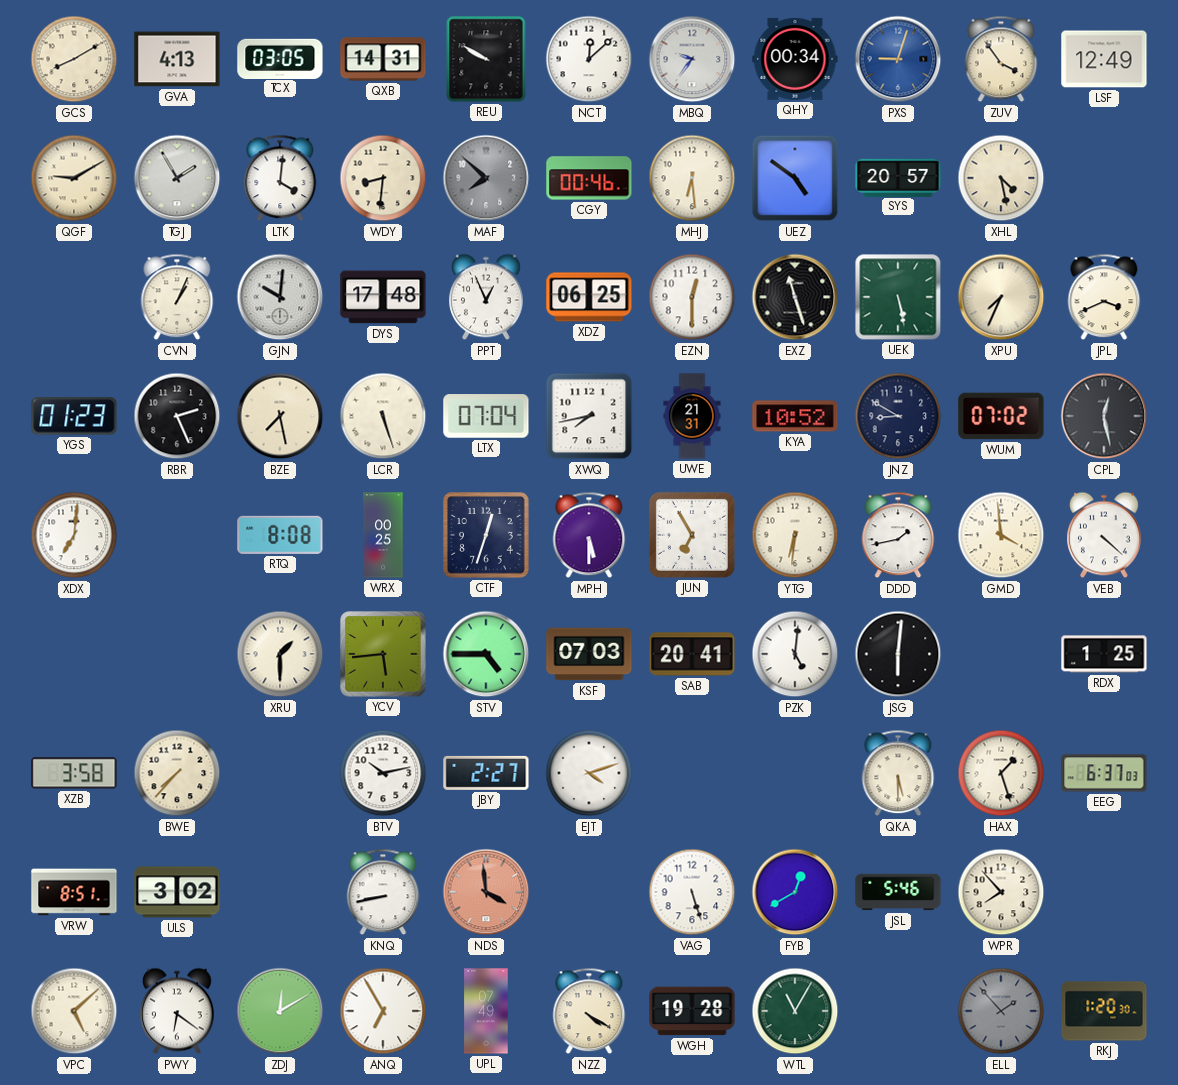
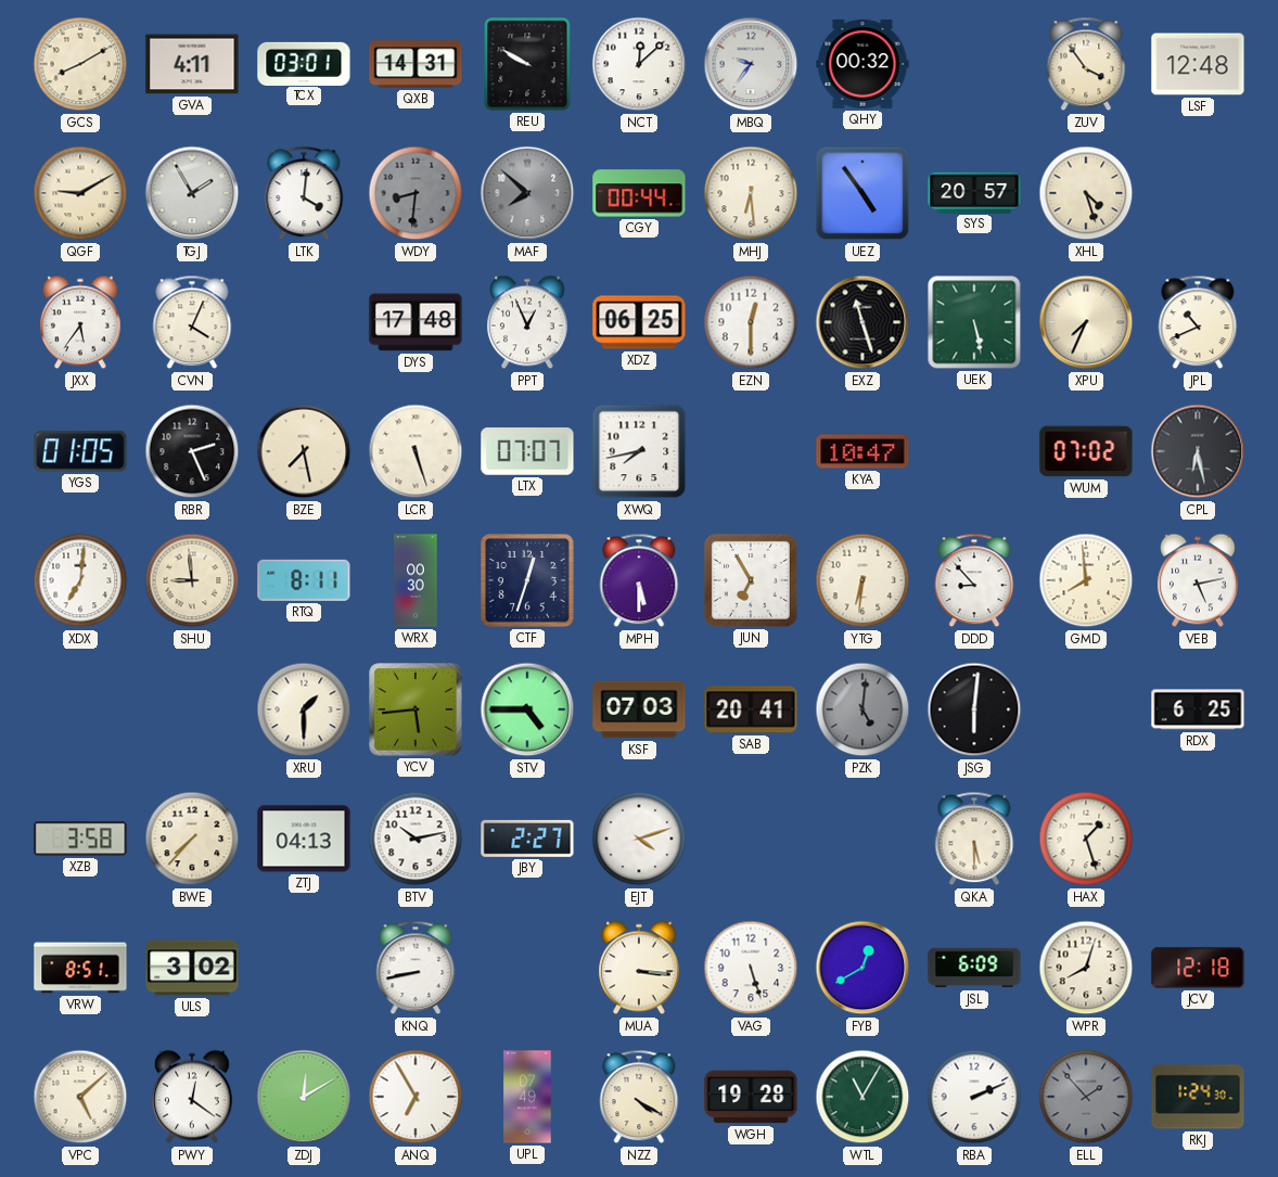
GVA: 4:13 -> 4:11 (192, 64)
TCX: 03:05 -> 03:01 (304, 63)
QHY: 00:34 -> 00:32 (862, 64)
PXS: 9:03 -> none (898, 59)
LSF: 12:49 -> 12:48 (1198, 64)
WDY dial: cream -> grey (416, 193)
CGY: 00:46 -> 00:44 (639, 193)
UEZ: 4:51 -> 4:54 (862, 193)
XHL: 4:28 -> 4:27 (1086, 193)
JXX: none -> 5:36 (81, 322)
CVN: 1:04 -> 4:04 (192, 322)
GJN: 10:01 -> none (280, 297)
JPL: 3:41 -> 10:41 (1198, 322)
YGS: 01:23 -> 01:05 (80, 451)
LTX: 07:04 -> 07:07 (527, 451)
UWE: 21:31 -> none (692, 416)
KYA: 10:52 -> 10:47 (862, 451)
JNZ: 8:50 -> none (898, 416)
CPL: 12:28 -> 6:28 (1198, 451)
SHU: none -> 8:59 (192, 580)
RTQ: 8:08 -> 8:11 (304, 580)
WRX: 00:25 -> 00:30 (416, 580)
DDD: 1:43 -> 8:53 (974, 580)
GMD: 3:59 -> 7:59 (1086, 580)
VEB: 4:22 -> 5:13 (1199, 580)
PZK dial: white -> grey (862, 709)
RDX: 1:25 -> 6:25 (1198, 709)
ZTJ: none -> 04:13 (304, 839)
EEG: 6:37 -> none (1104, 773)
NDS: 3:59 -> none (486, 892)
MUA: none -> 3:16 (640, 968)
JSL: 5:46 -> 6:09 (974, 968)
WPR: 7:53 -> 8:03 (1086, 968)
JCV: none -> 12:18 (1198, 968)
PWY: 6:21 -> 12:21 (193, 1097)
RBA: none -> 2:11 (974, 1097)
RKJ: 1:20 -> 1:24 (1198, 1097)
